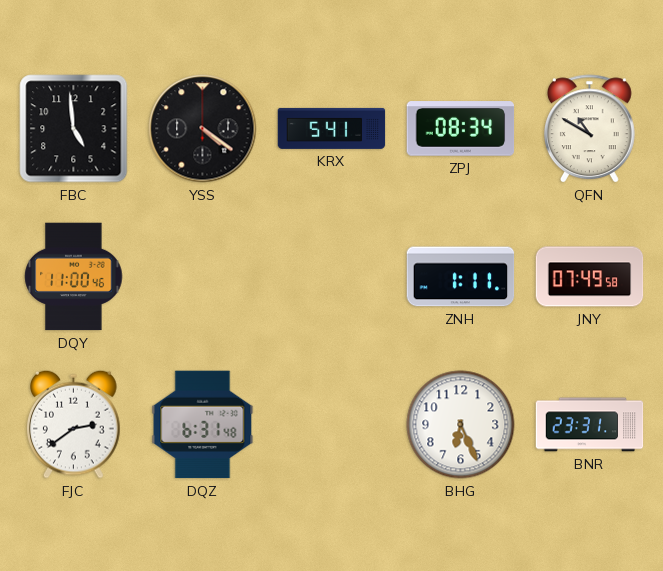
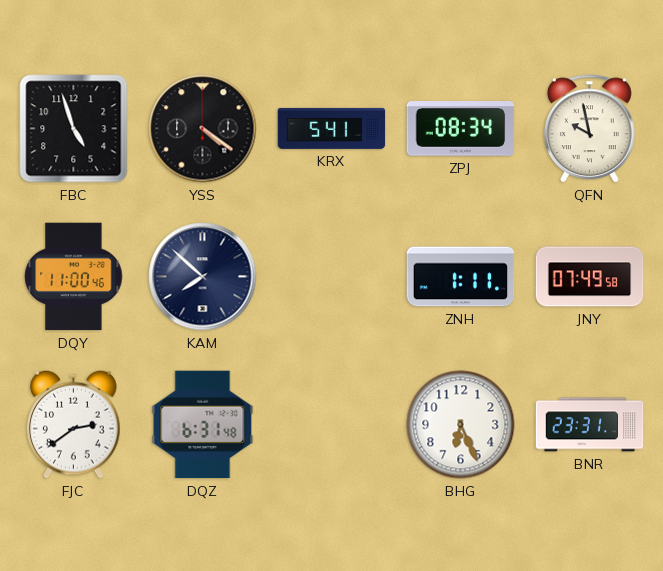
FBC: 4:59 -> 4:57 (74, 129)
QFN: 10:50 -> 9:58 (589, 129)
KAM: none -> 7:52 (203, 277)
